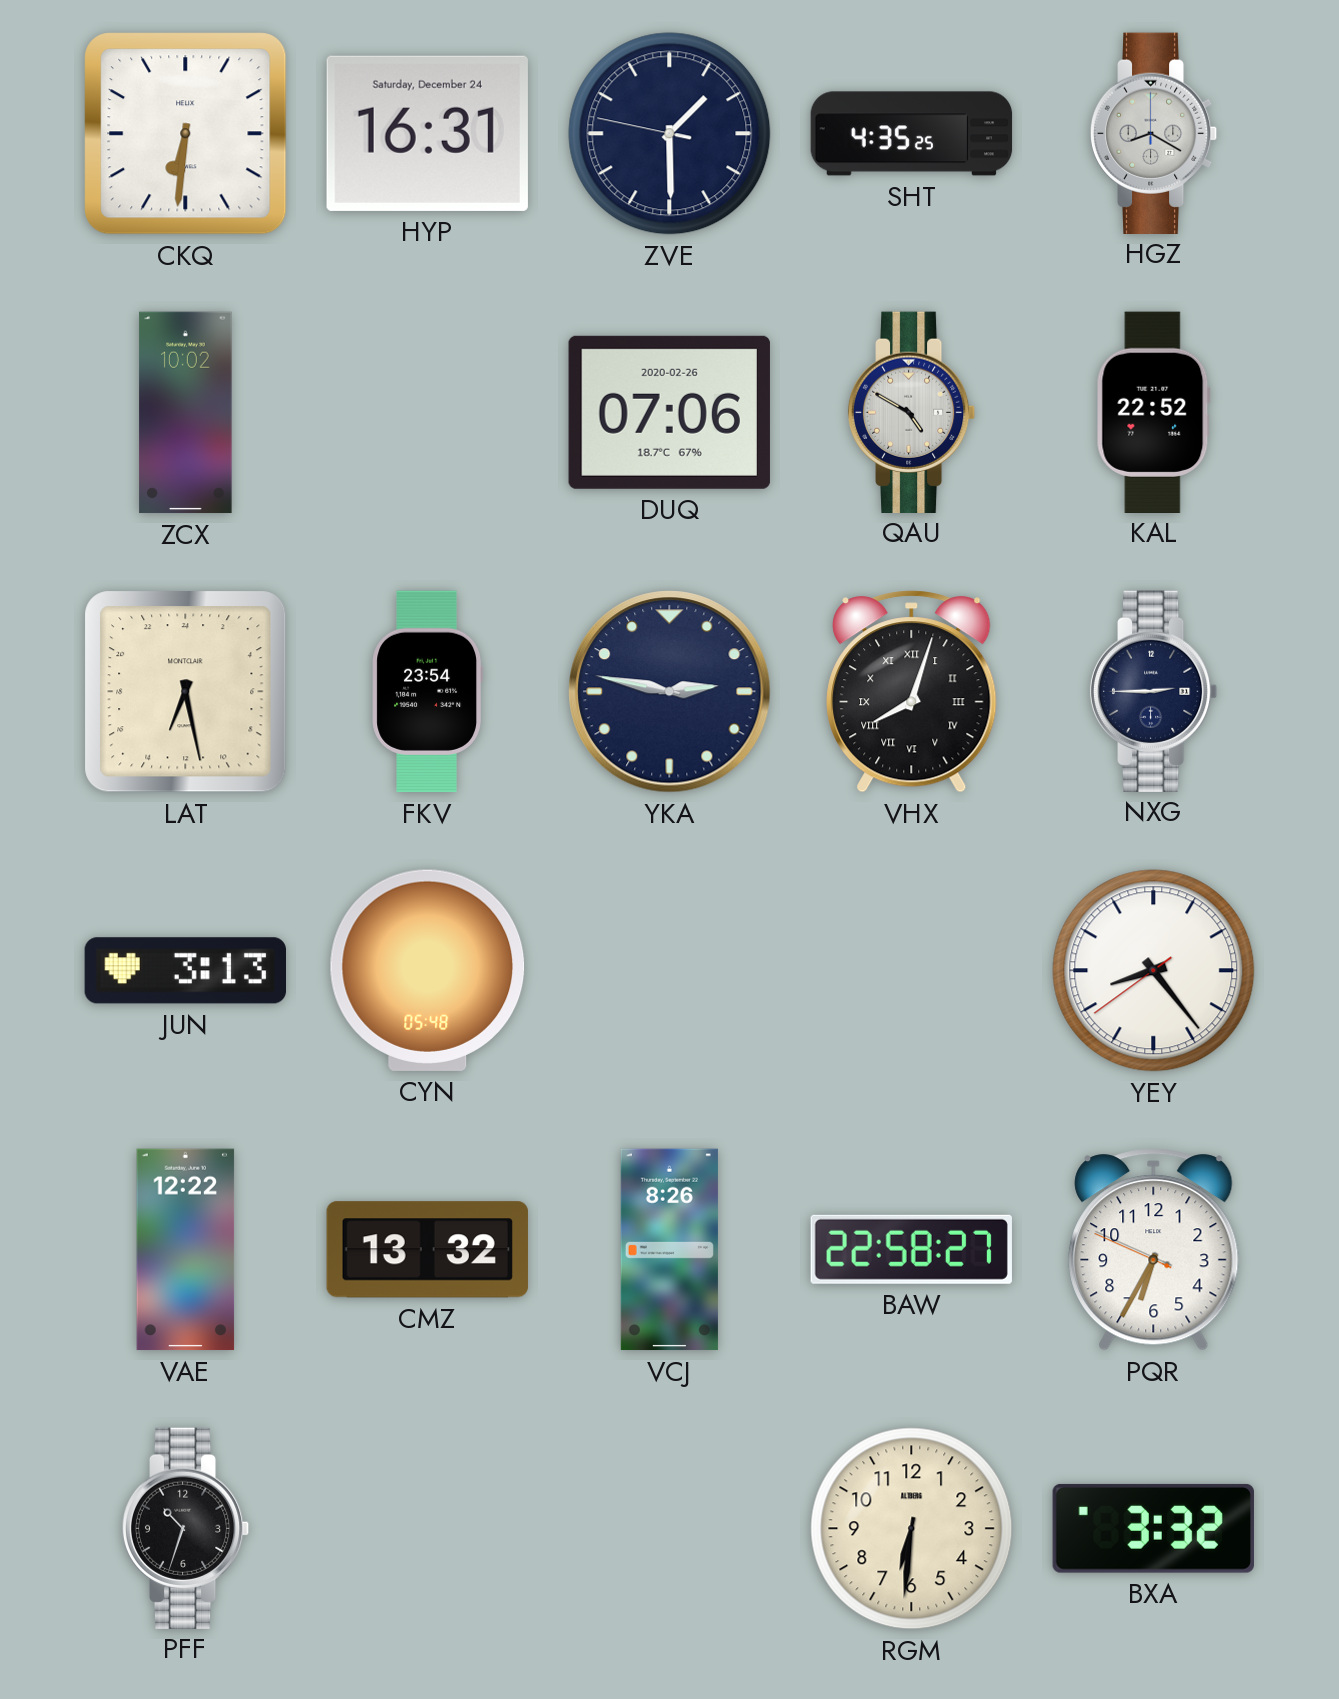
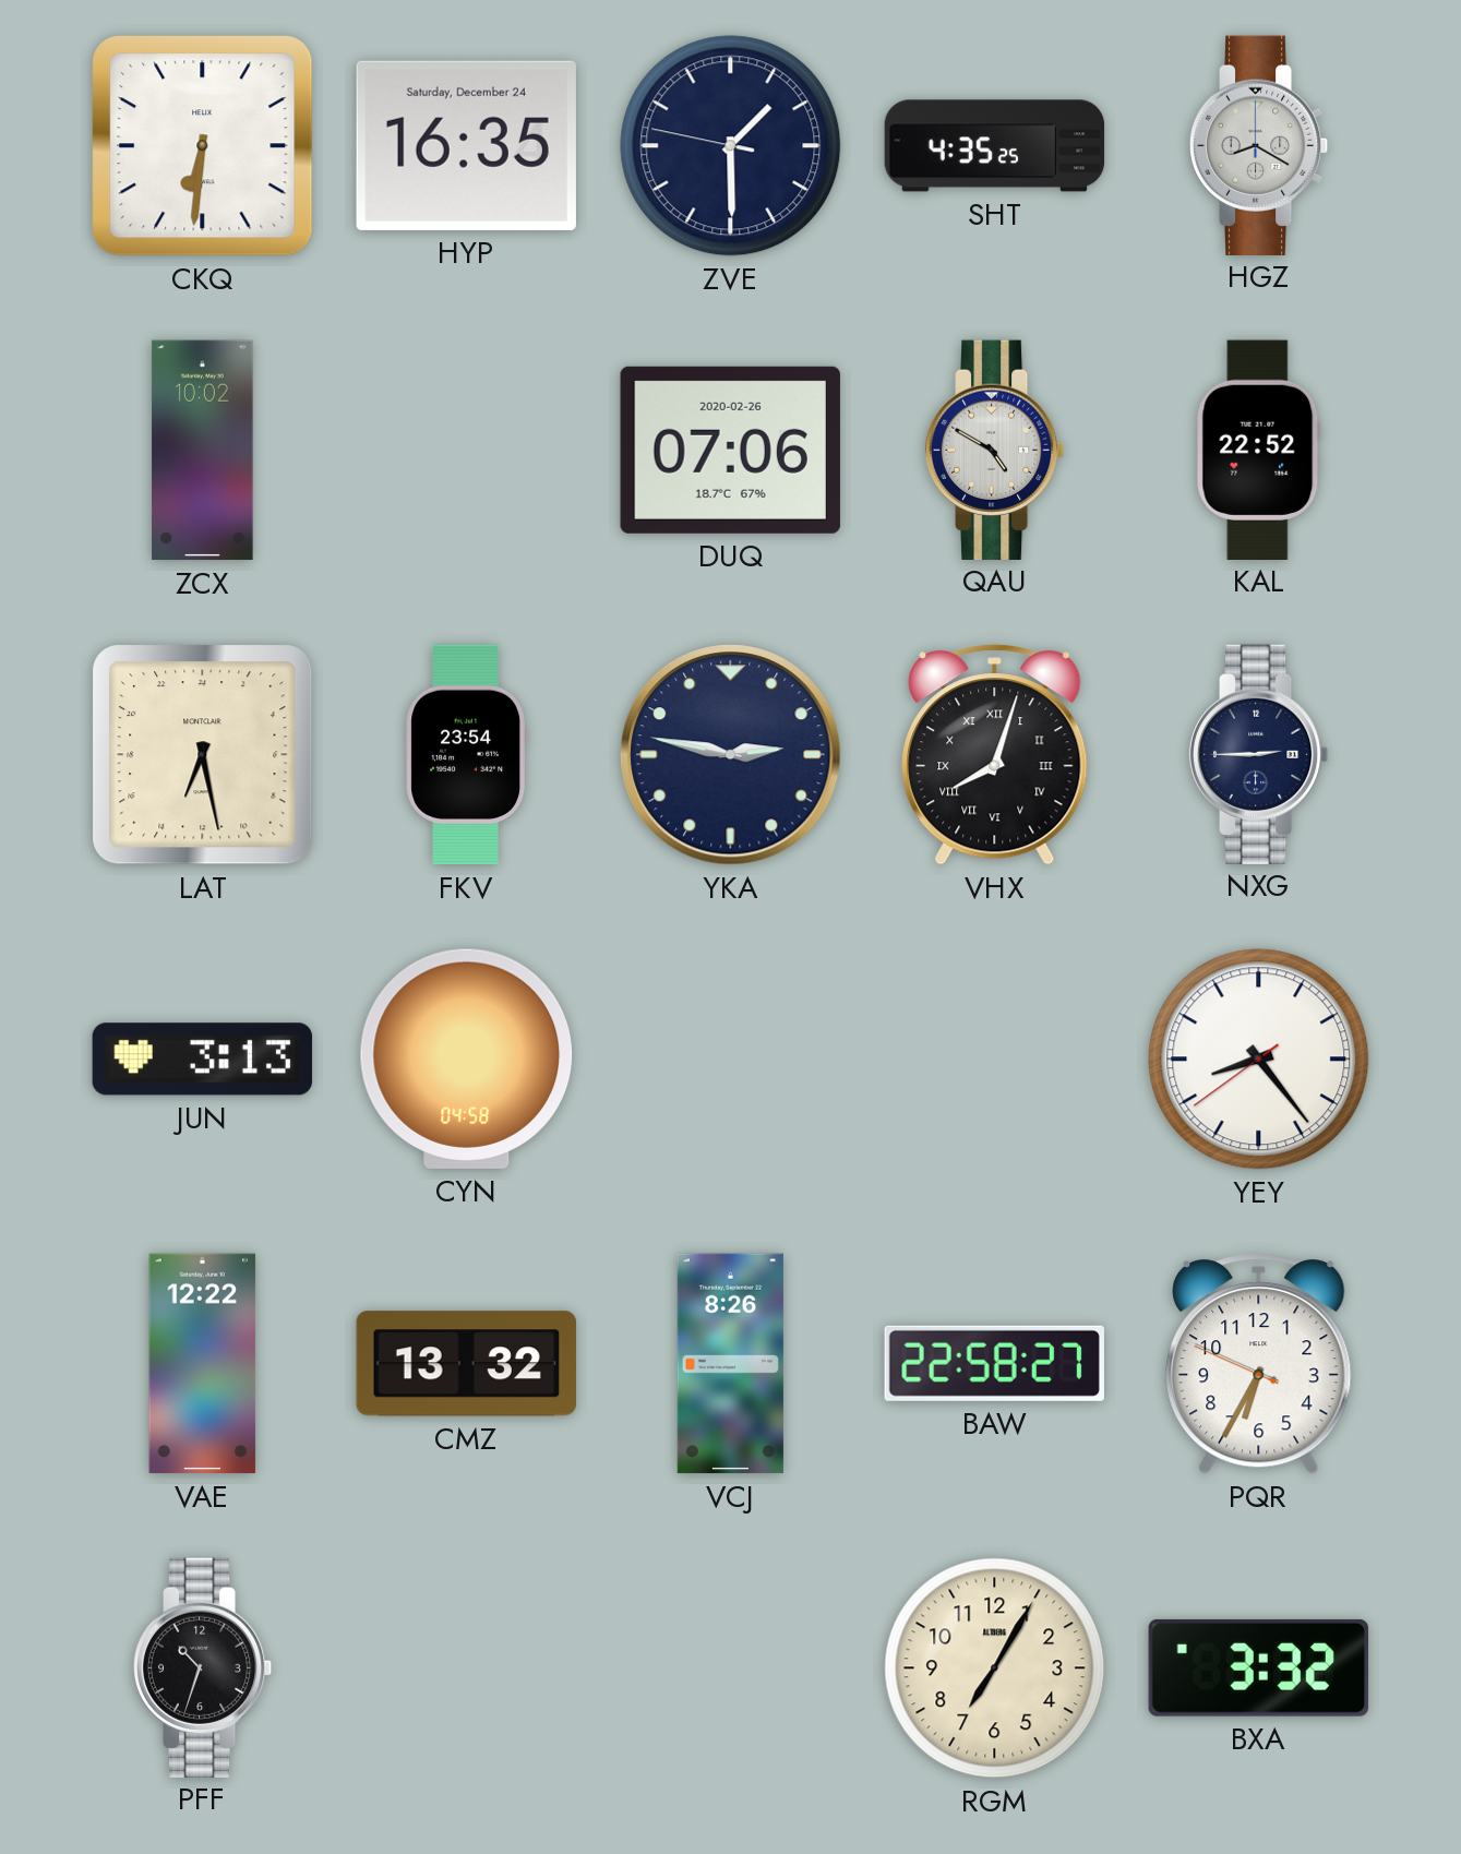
HYP: 16:31 -> 16:35 (466, 145)
CYN: 05:48 -> 04:58 (467, 1058)
RGM: 6:31 -> 7:05 (995, 1668)
